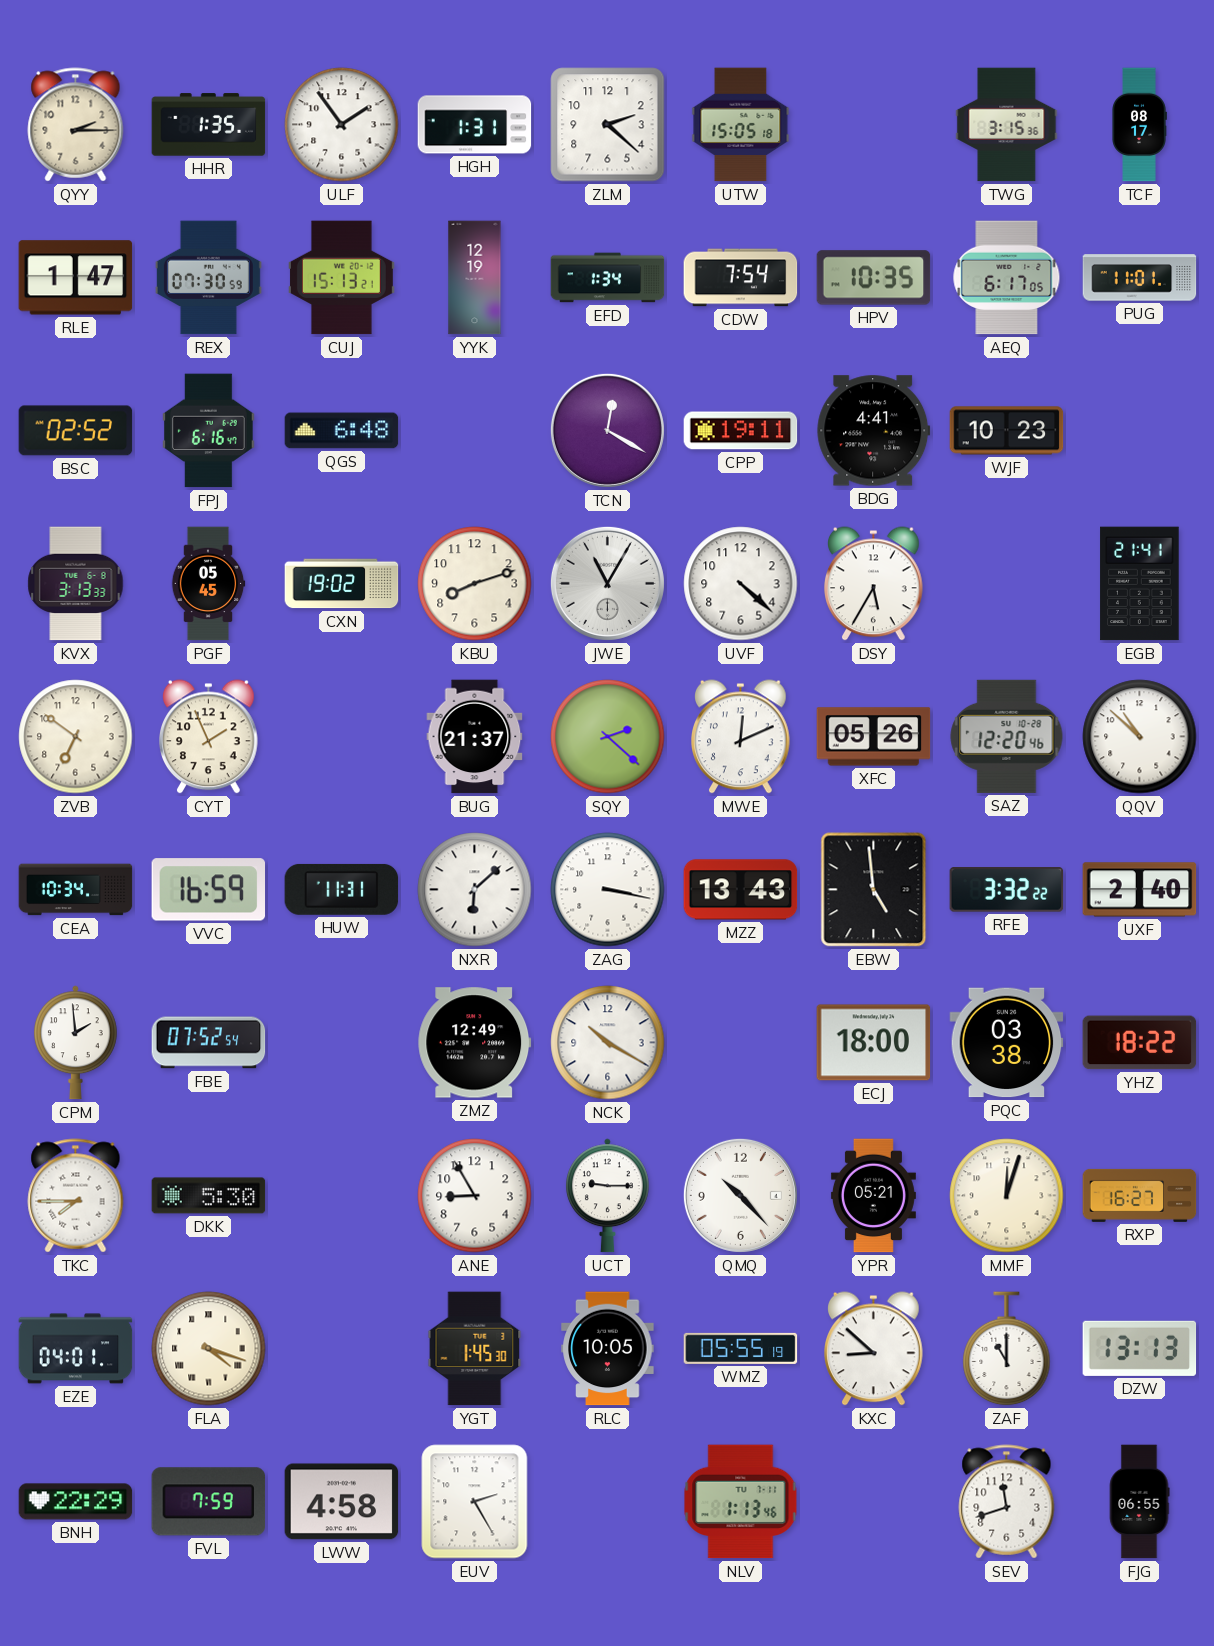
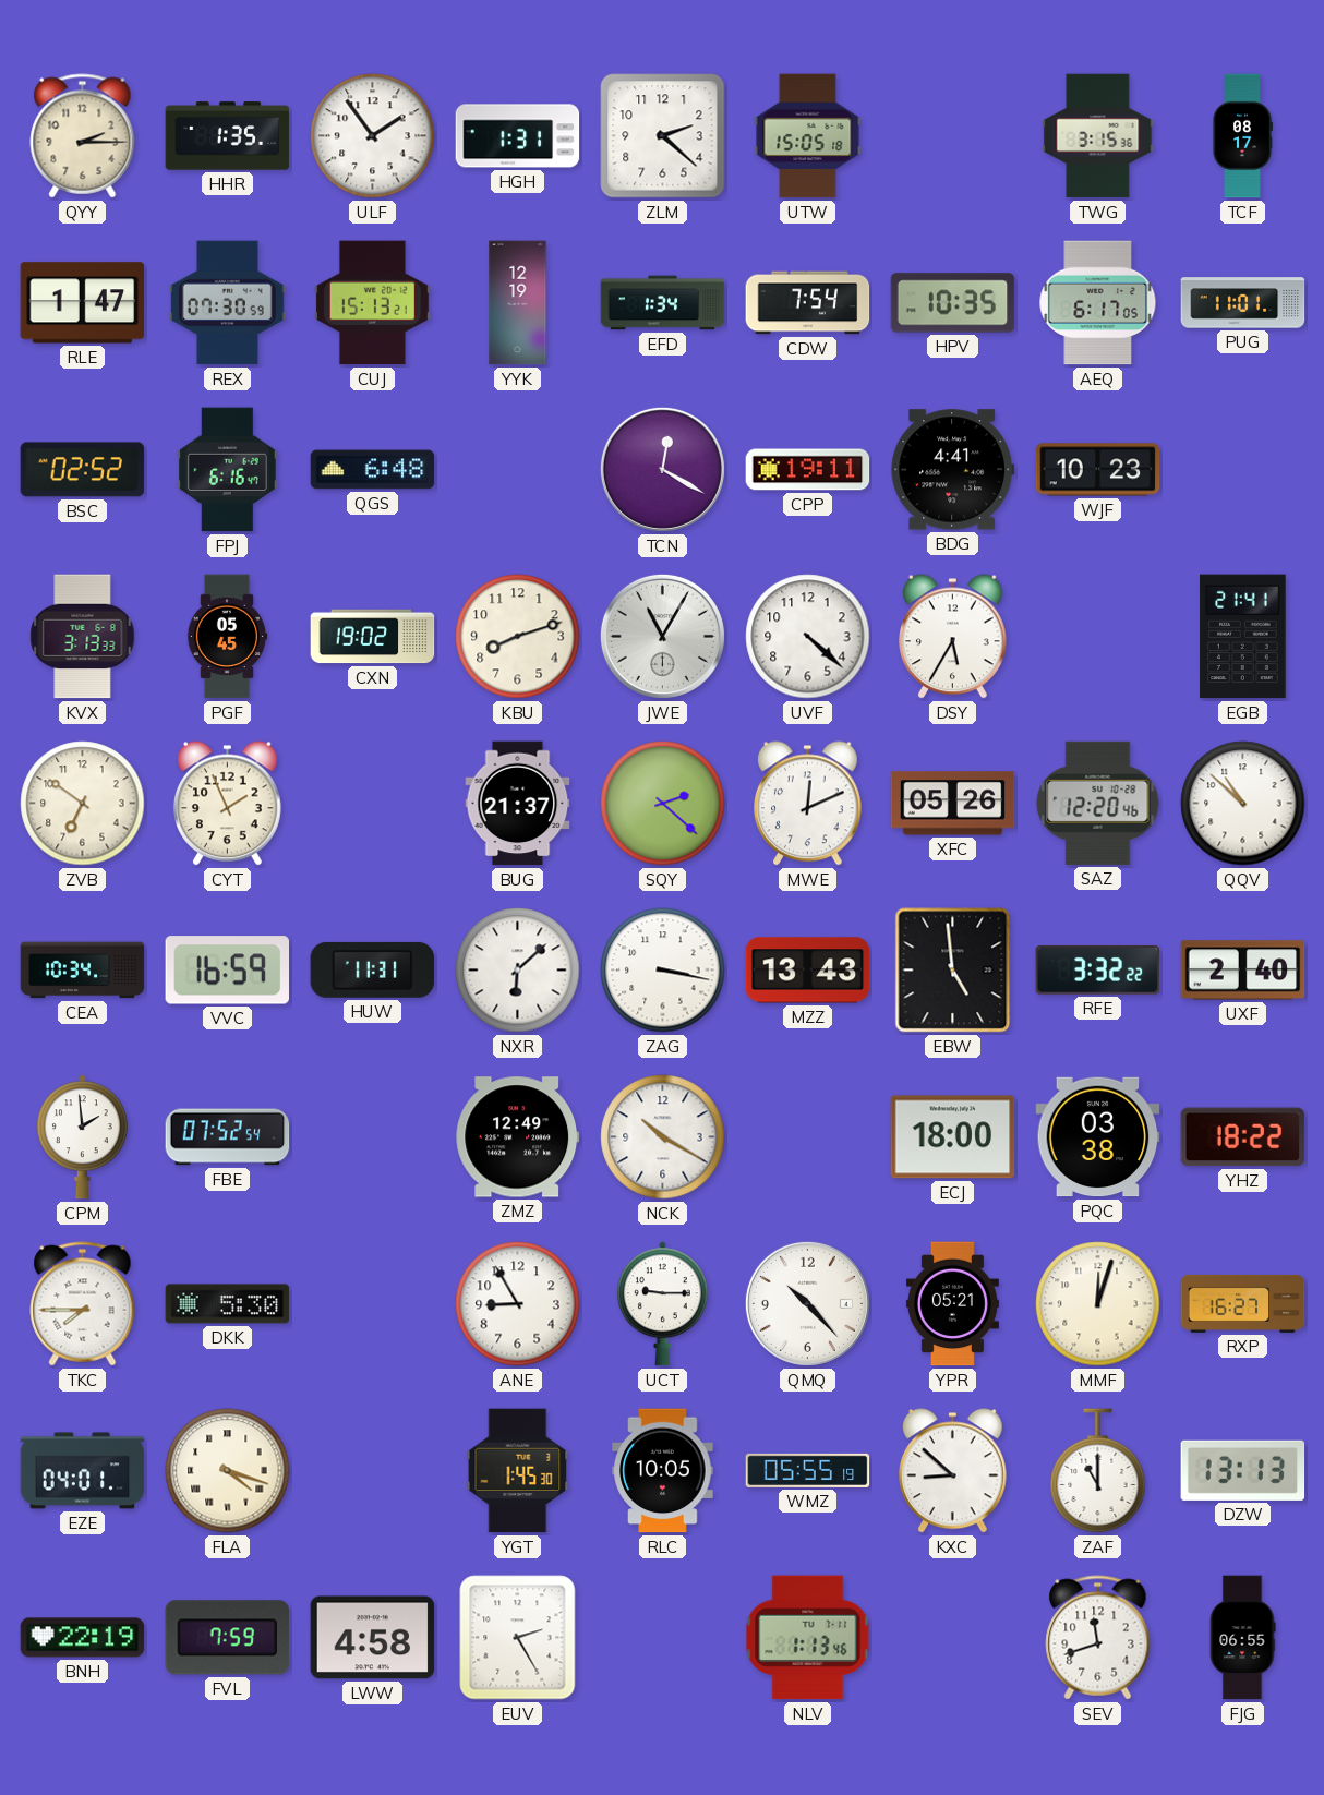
BNH: 22:29 -> 22:19 (83, 1638)
